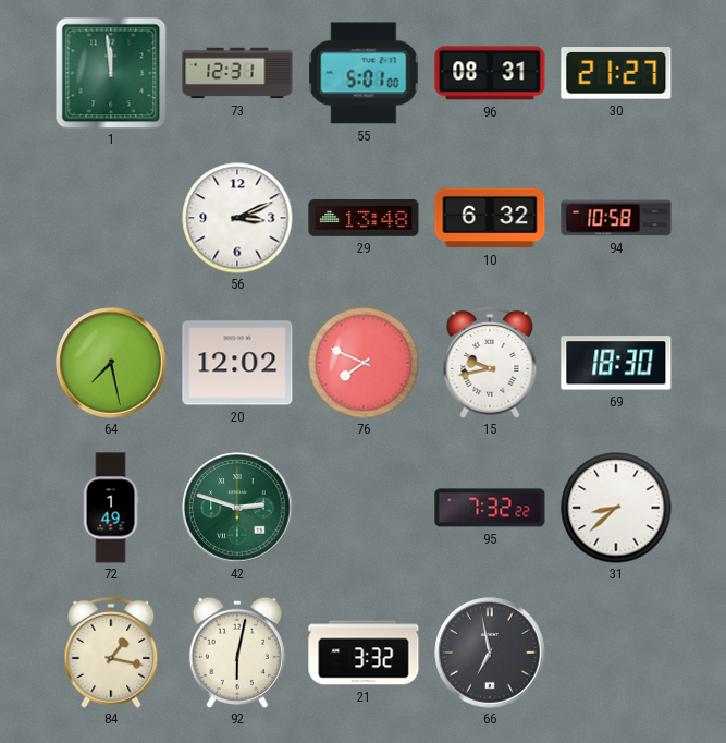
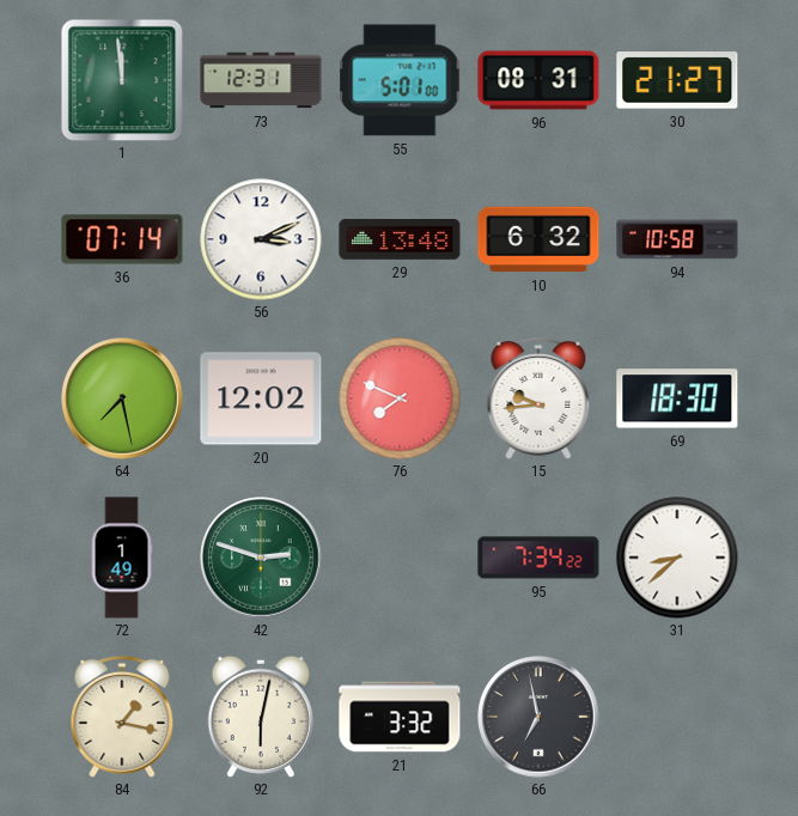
36: none -> 07:14 (122, 239)
15: 9:43 -> 9:44 (538, 398)
95: 7:32 -> 7:34 (538, 558)
